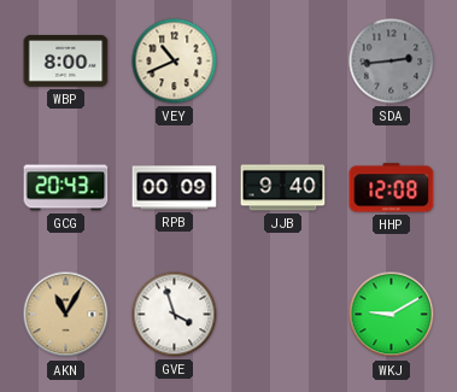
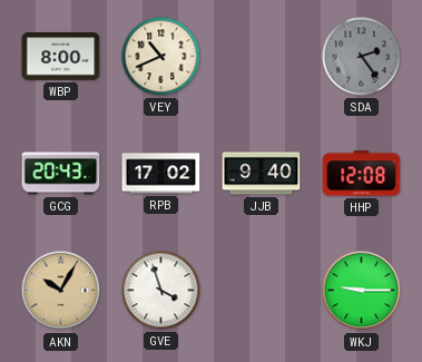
SDA: 2:44 -> 2:24 (362, 57)
RPB: 00:09 -> 17:02 (161, 174)
AKN: 11:05 -> 10:05 (61, 291)
WKJ: 9:10 -> 9:15 (362, 291)
